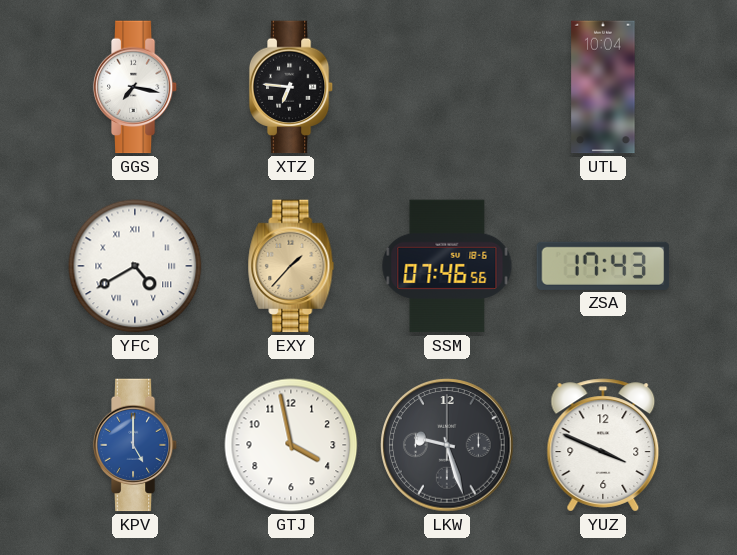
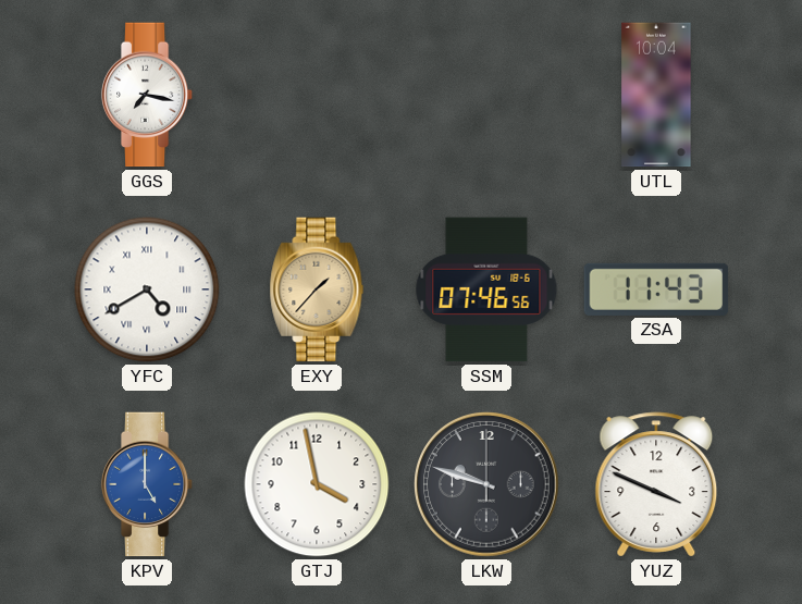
XTZ: 6:46 -> none (291, 87)
ZSA: 17:43 -> 11:43 (656, 289)
LKW: 9:27 -> 9:48 (486, 484)
